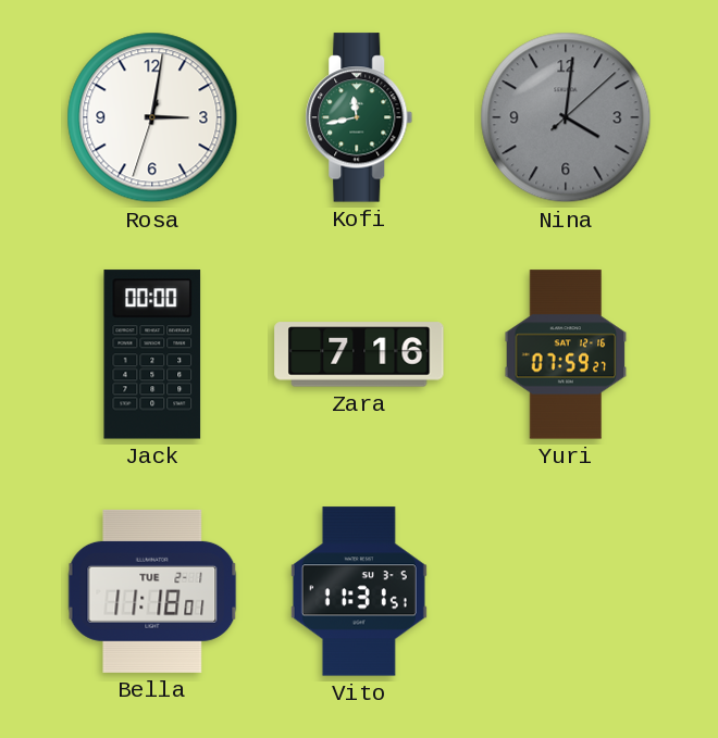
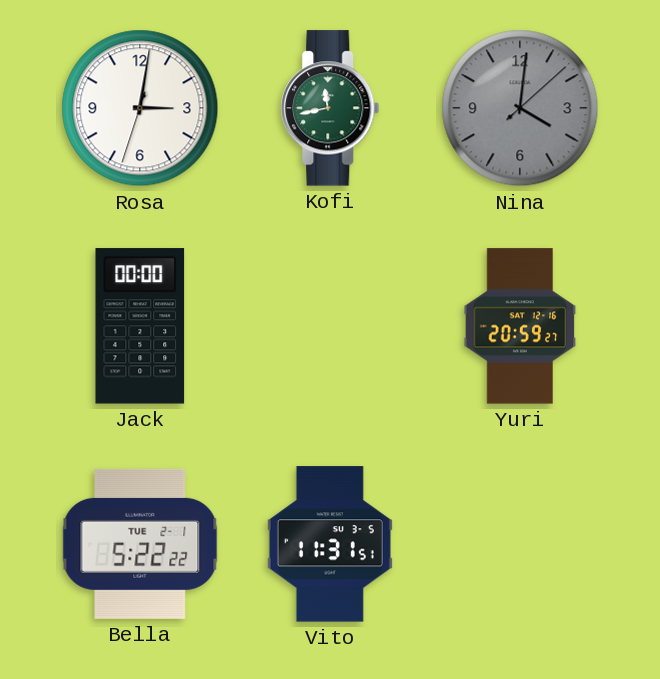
Zara: 7:16 -> none (359, 354)
Yuri: 07:59 -> 20:59 (520, 326)
Bella: 11:18 -> 5:22 (140, 544)
